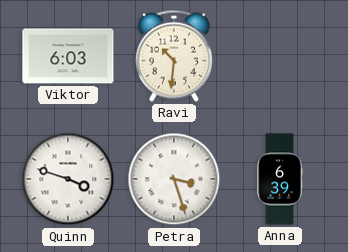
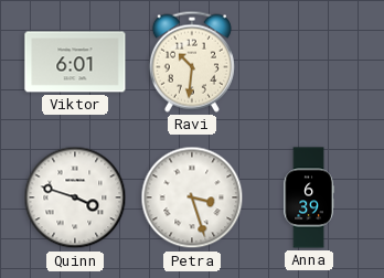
Viktor: 6:03 -> 6:01 (75, 62)
